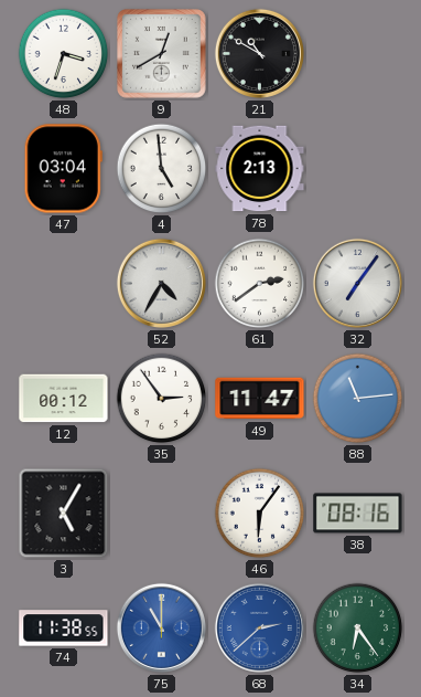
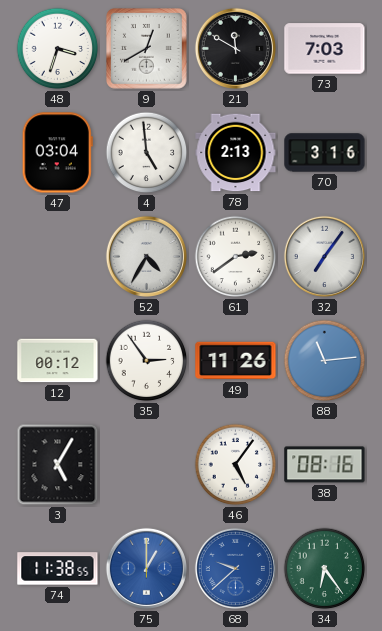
21: 10:50 -> 11:50 (235, 48)
73: none -> 7:03 (325, 49)
70: none -> 3:16 (325, 153)
49: 11:47 -> 11:26 (236, 361)
46: 6:06 -> 5:06 (236, 465)
75: 11:00 -> 1:00 (146, 568)
68: 2:38 -> 9:38 (235, 568)
